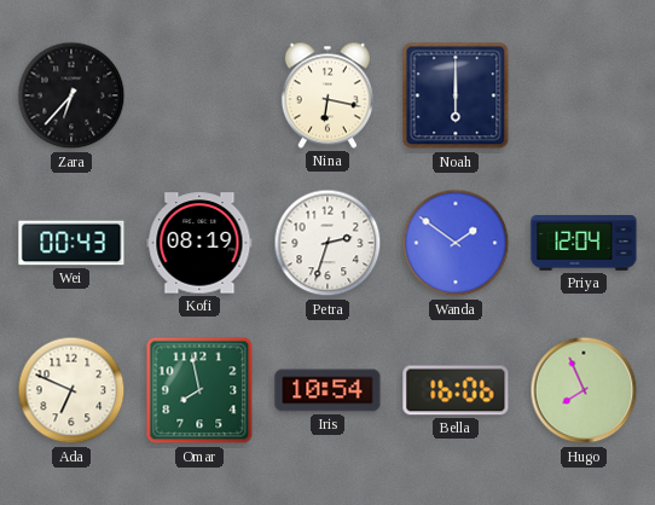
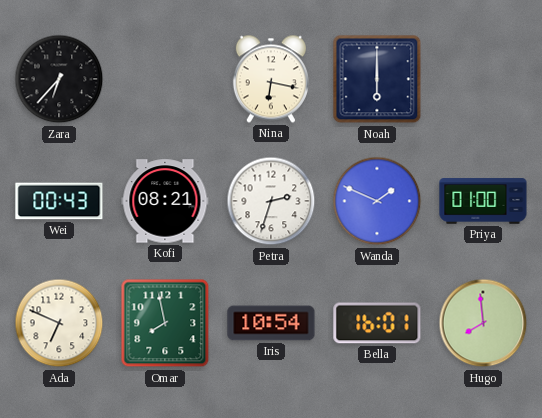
Kofi: 08:19 -> 08:21 (165, 201)
Wanda: 1:51 -> 1:49 (377, 201)
Priya: 12:04 -> 01:00 (483, 201)
Bella: 16:06 -> 16:01 (377, 323)
Hugo: 7:56 -> 7:59 (483, 323)
